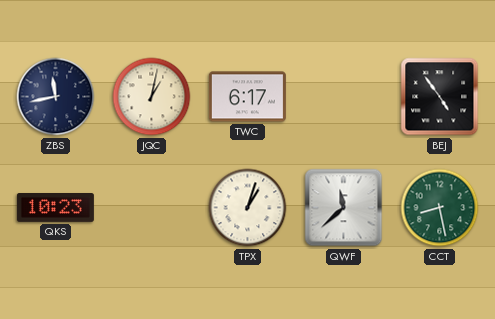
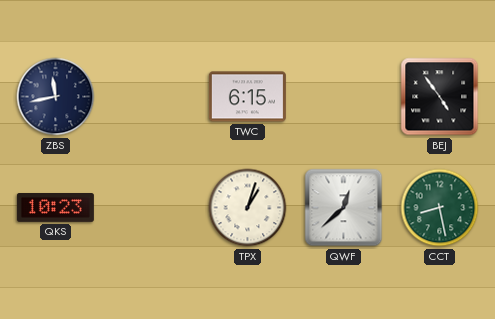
JQC: 1:02 -> none (152, 97)
TWC: 6:17 -> 6:15 (247, 97)
QWF: 11:38 -> 12:38 (344, 208)
